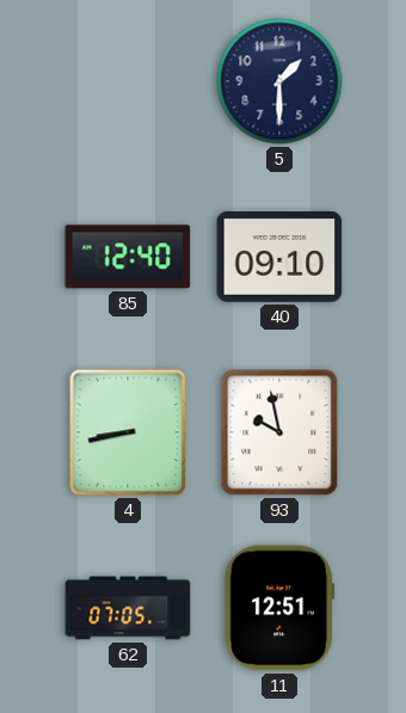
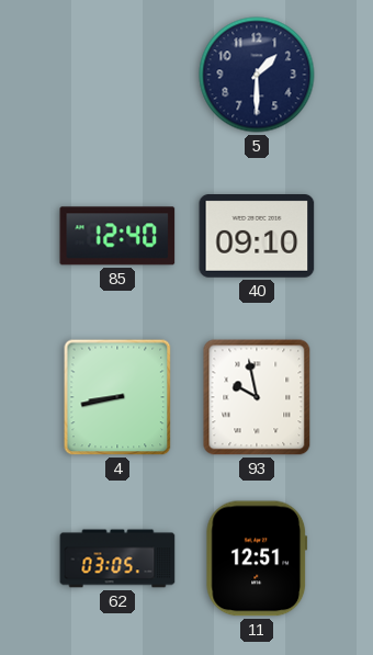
62: 07:05 -> 03:05 (117, 558)
